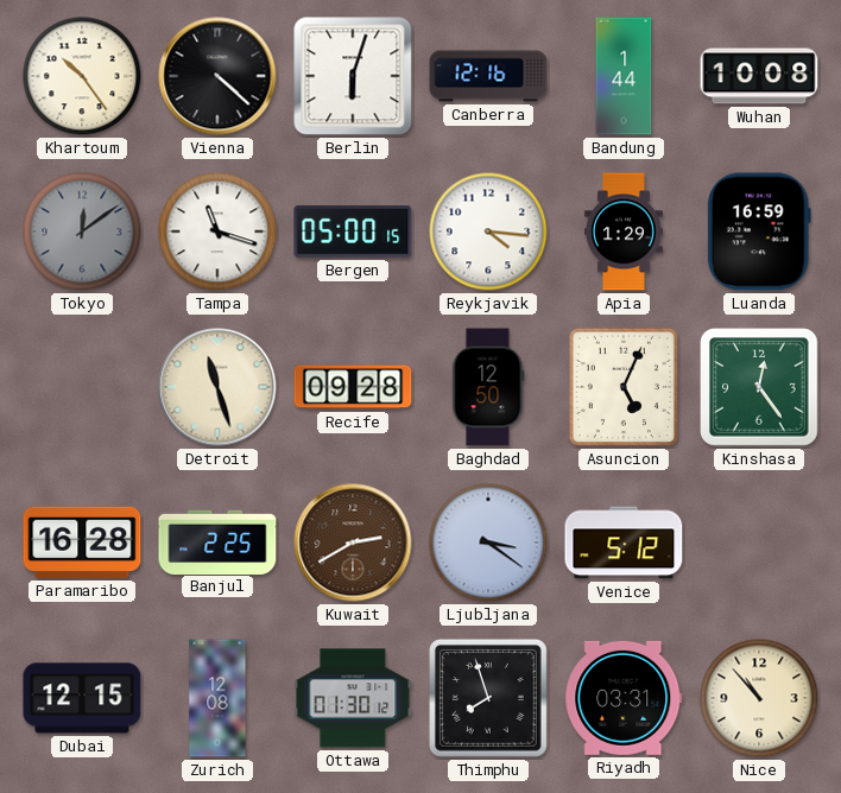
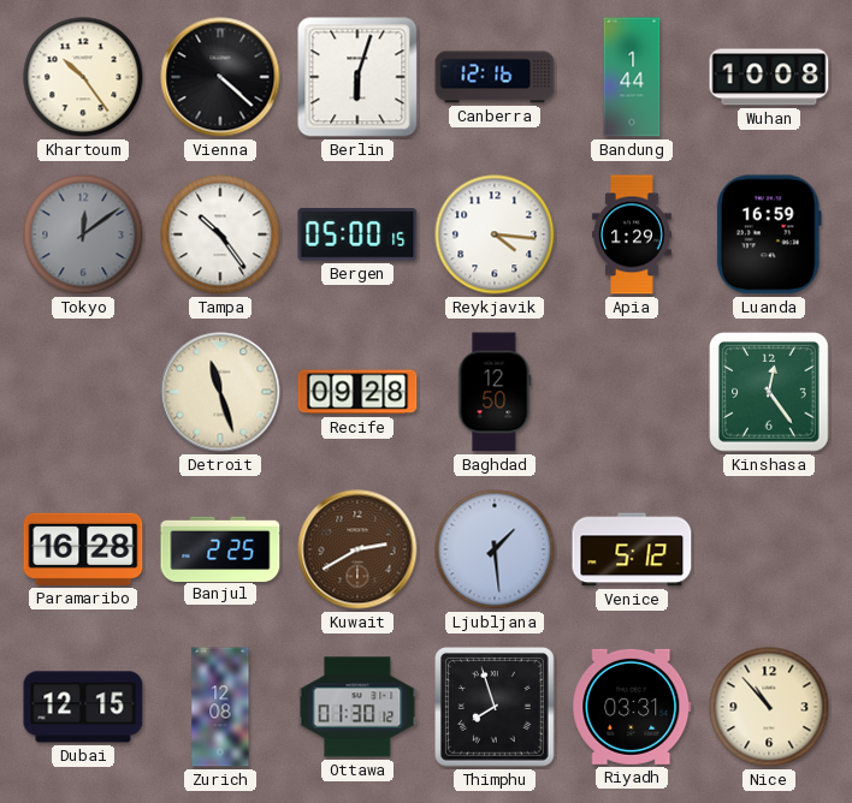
Tampa: 11:18 -> 10:24 (220, 234)
Asuncion: 5:04 -> none (624, 387)
Ljubljana: 3:21 -> 1:29 (495, 549)
